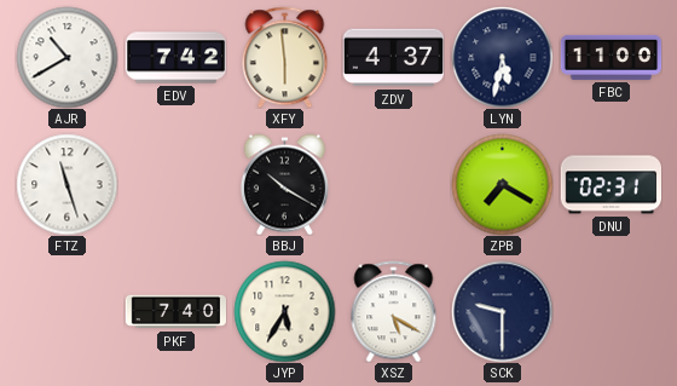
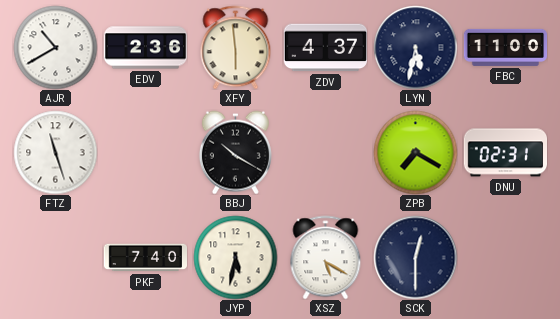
EDV: 7:42 -> 2:36 (145, 48)
JYP: 5:35 -> 5:32 (235, 257)
SCK: 9:30 -> 12:30 (415, 257)
